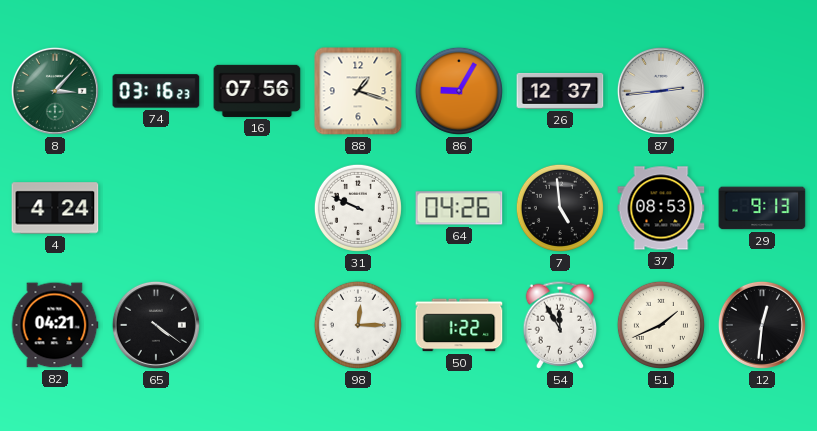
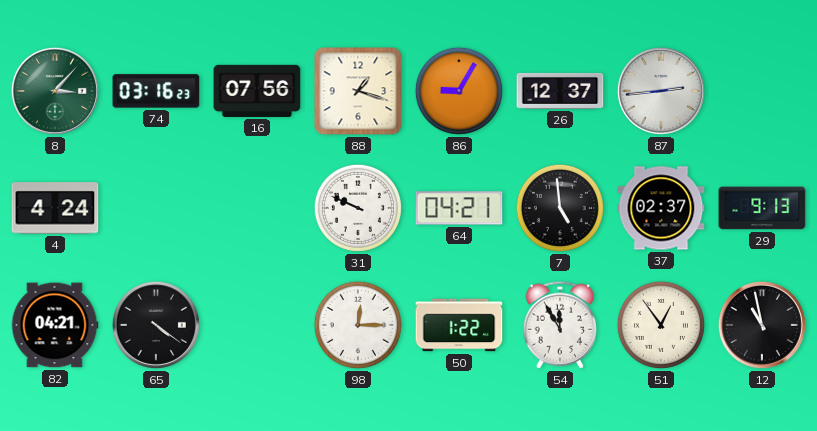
64: 04:26 -> 04:21 (459, 208)
37: 08:53 -> 02:37 (661, 208)
51: 1:41 -> 12:54 (661, 325)
12: 12:31 -> 10:58 (762, 325)
